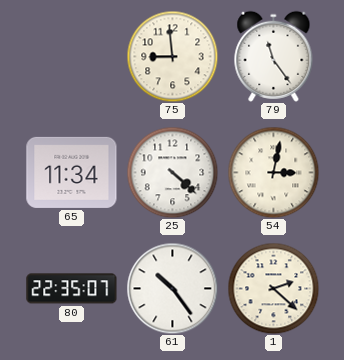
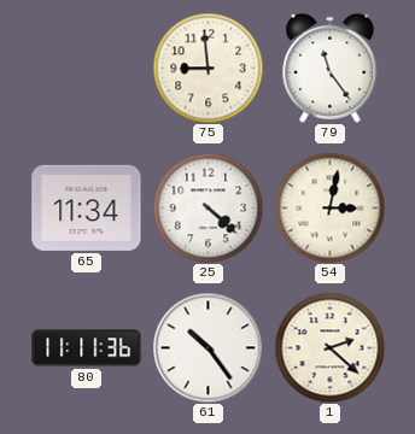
80: 22:35 -> 11:11 (87, 348)
